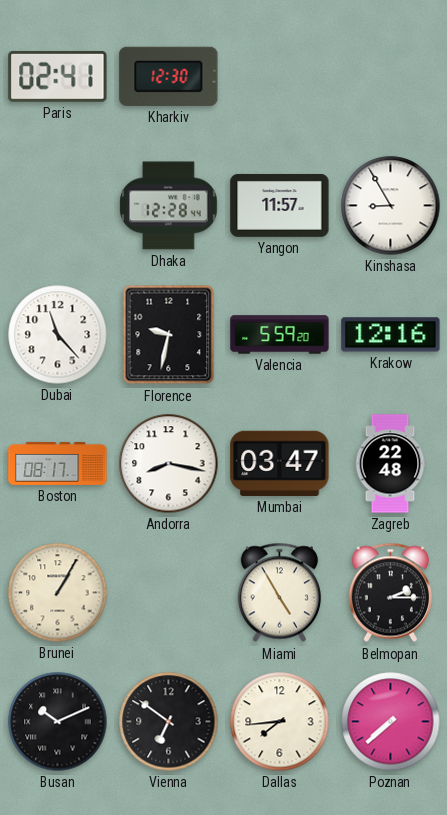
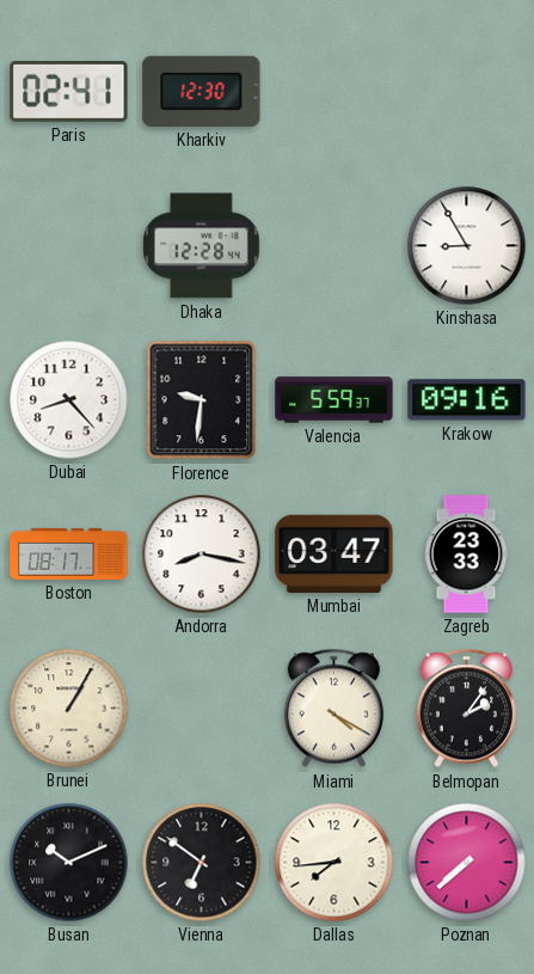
Yangon: 11:57 -> none (280, 205)
Dubai: 11:23 -> 8:23 (69, 400)
Florence: 9:32 -> 9:31 (202, 400)
Valencia: 5:59:20 -> 5:59:37 (334, 400)
Krakow: 12:16 -> 09:16 (467, 400)
Zagreb: 22:48 -> 23:33 (466, 555)
Miami: 4:55 -> 4:20 (333, 709)
Belmopan: 2:15 -> 2:06 (466, 709)
